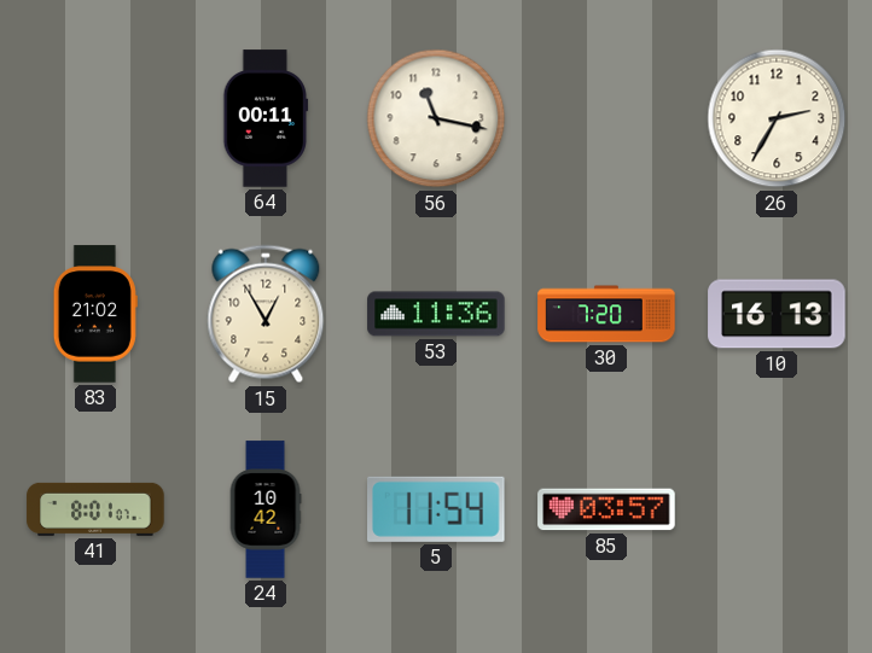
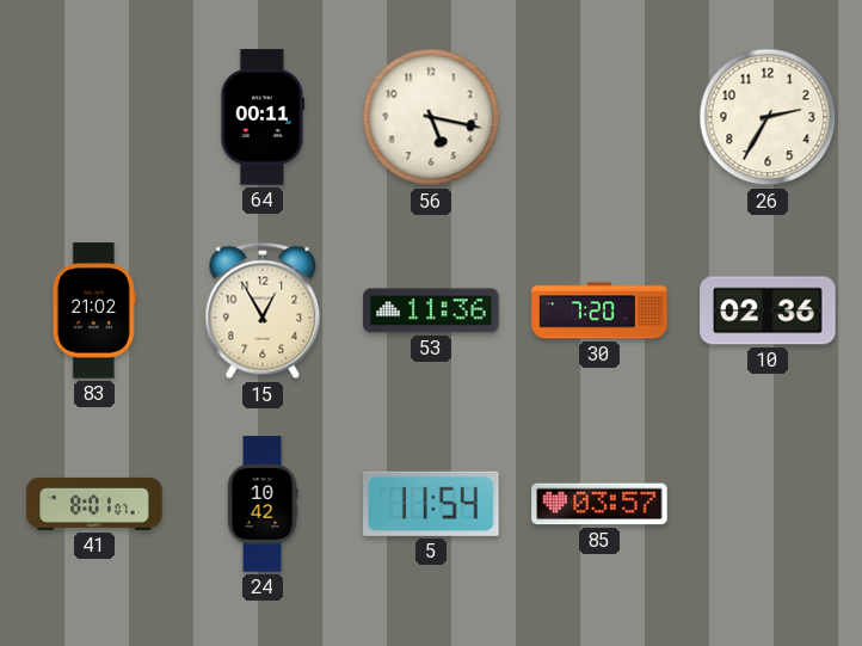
56: 11:17 -> 5:17 (431, 117)
10: 16:13 -> 02:36 (768, 310)
